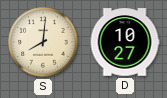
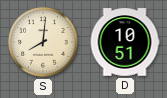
D: 10:27 -> 10:51 (125, 42)
